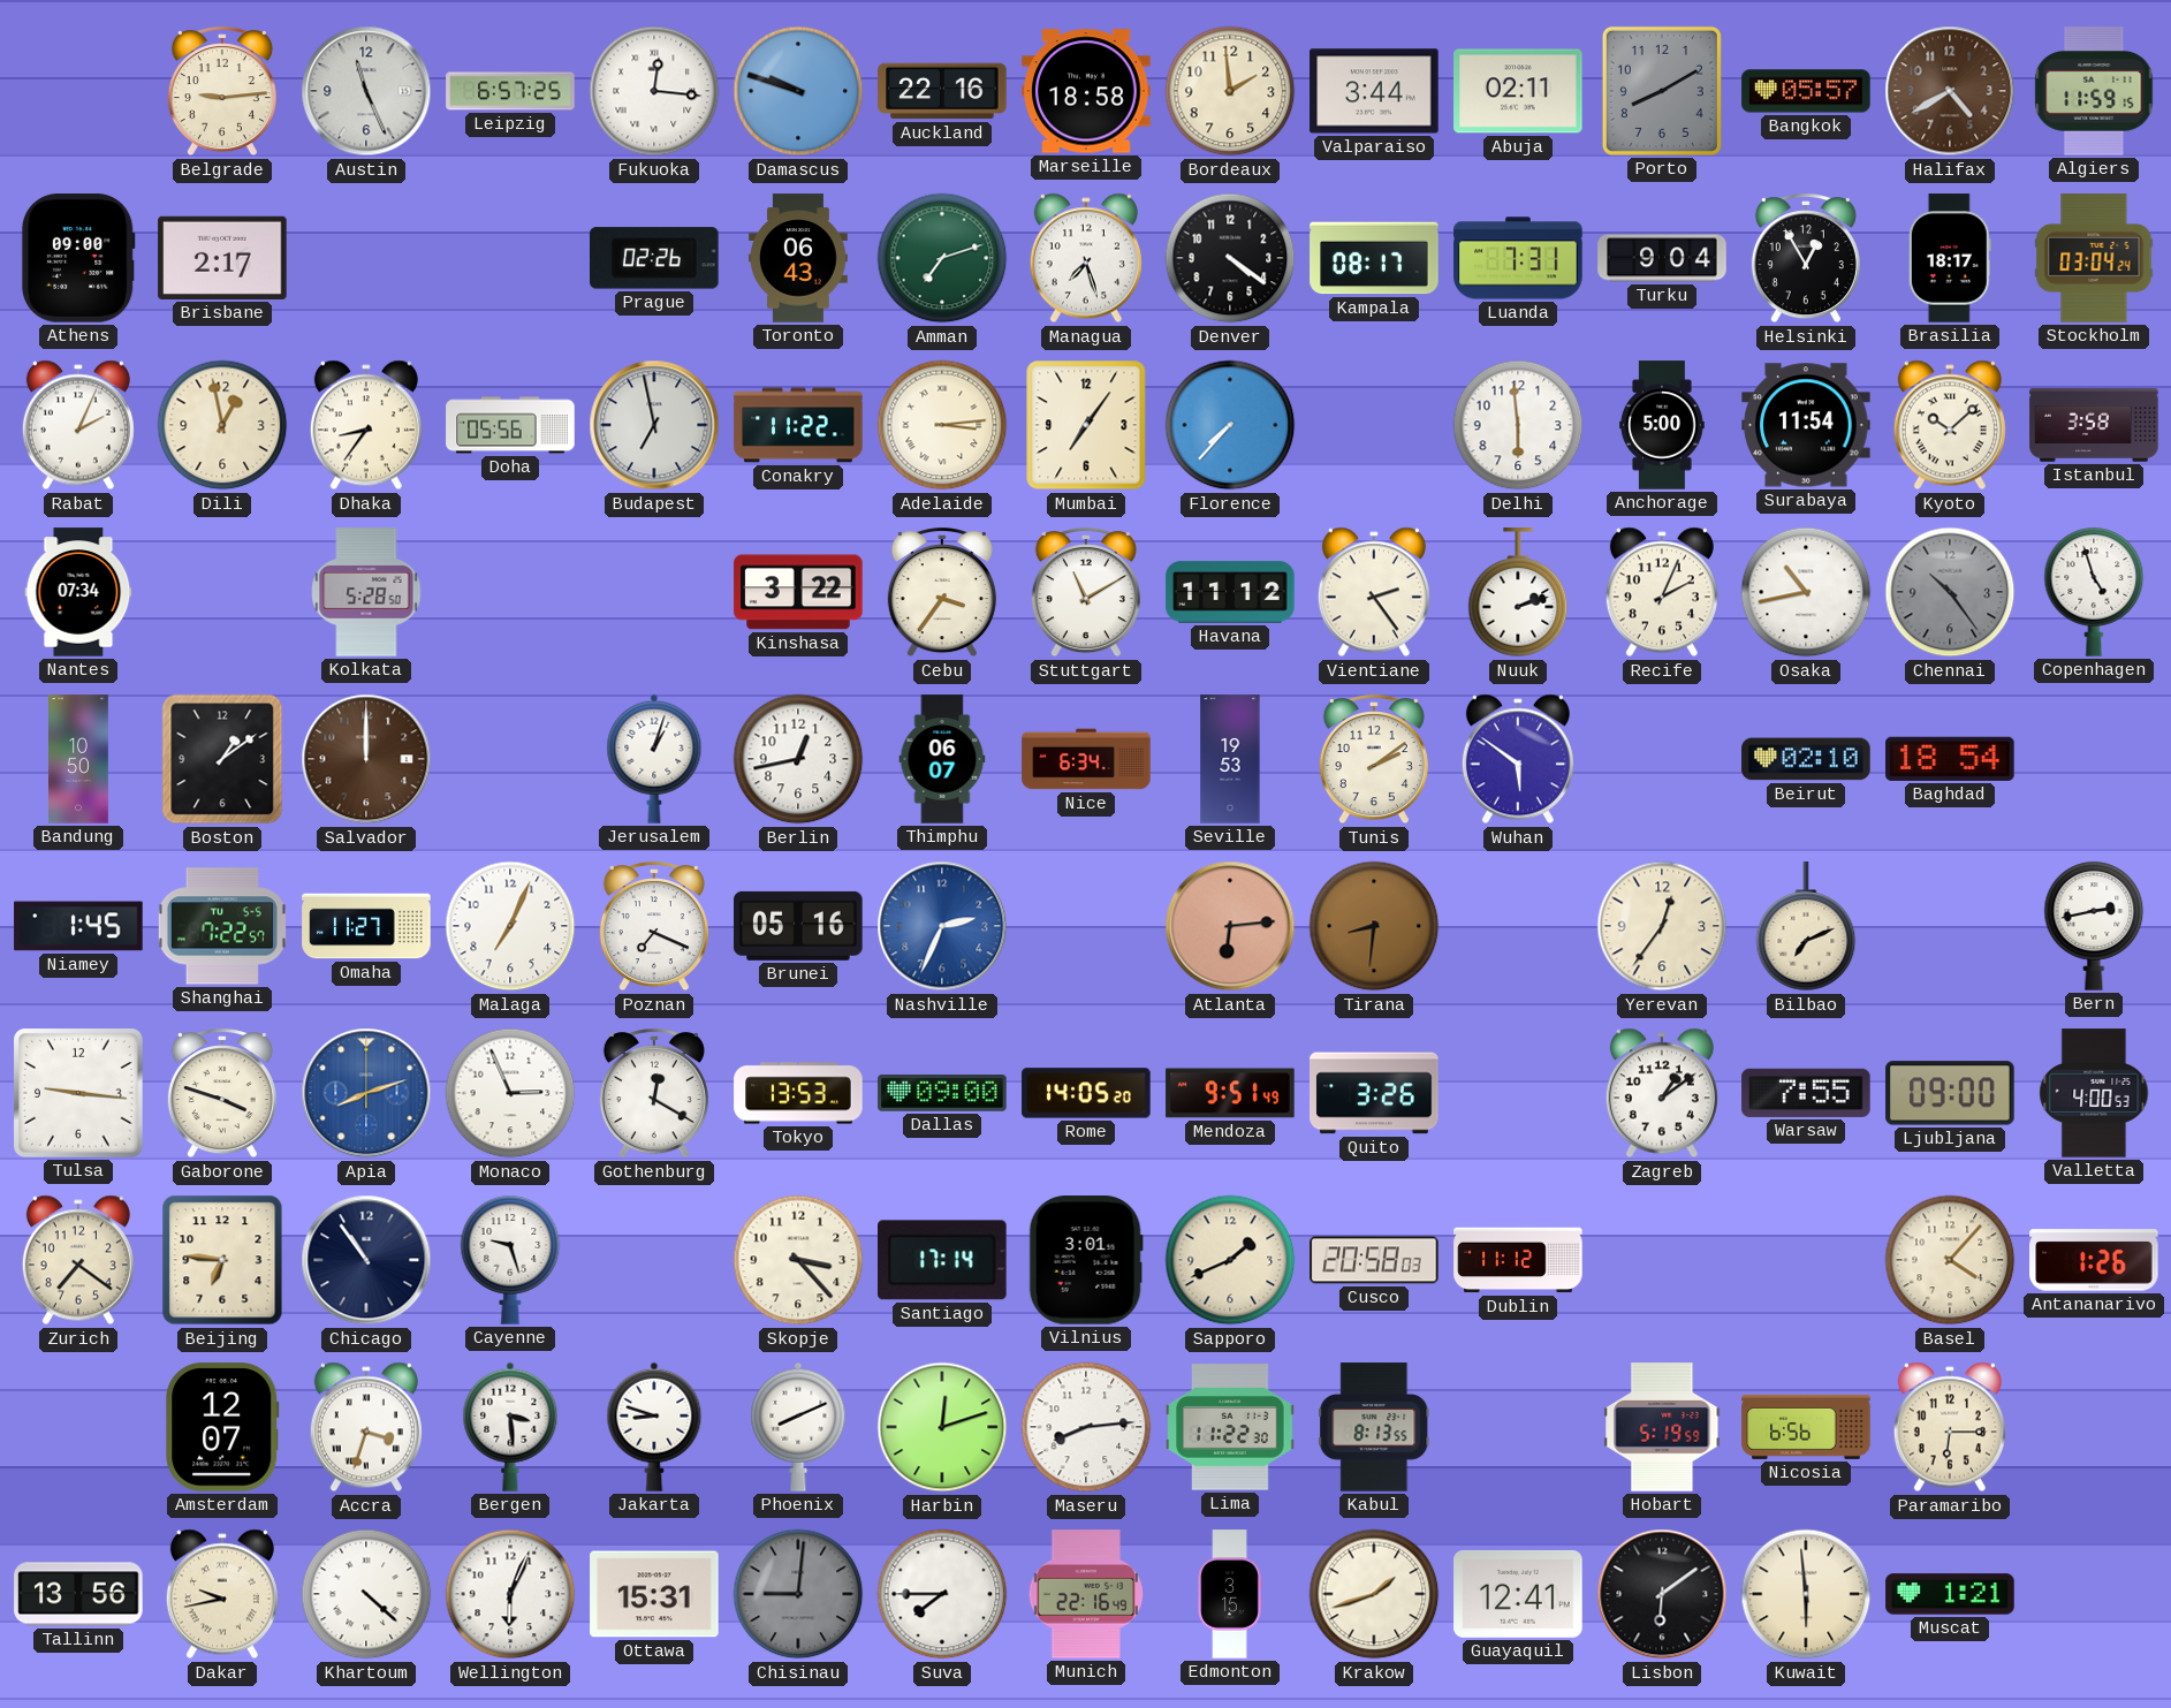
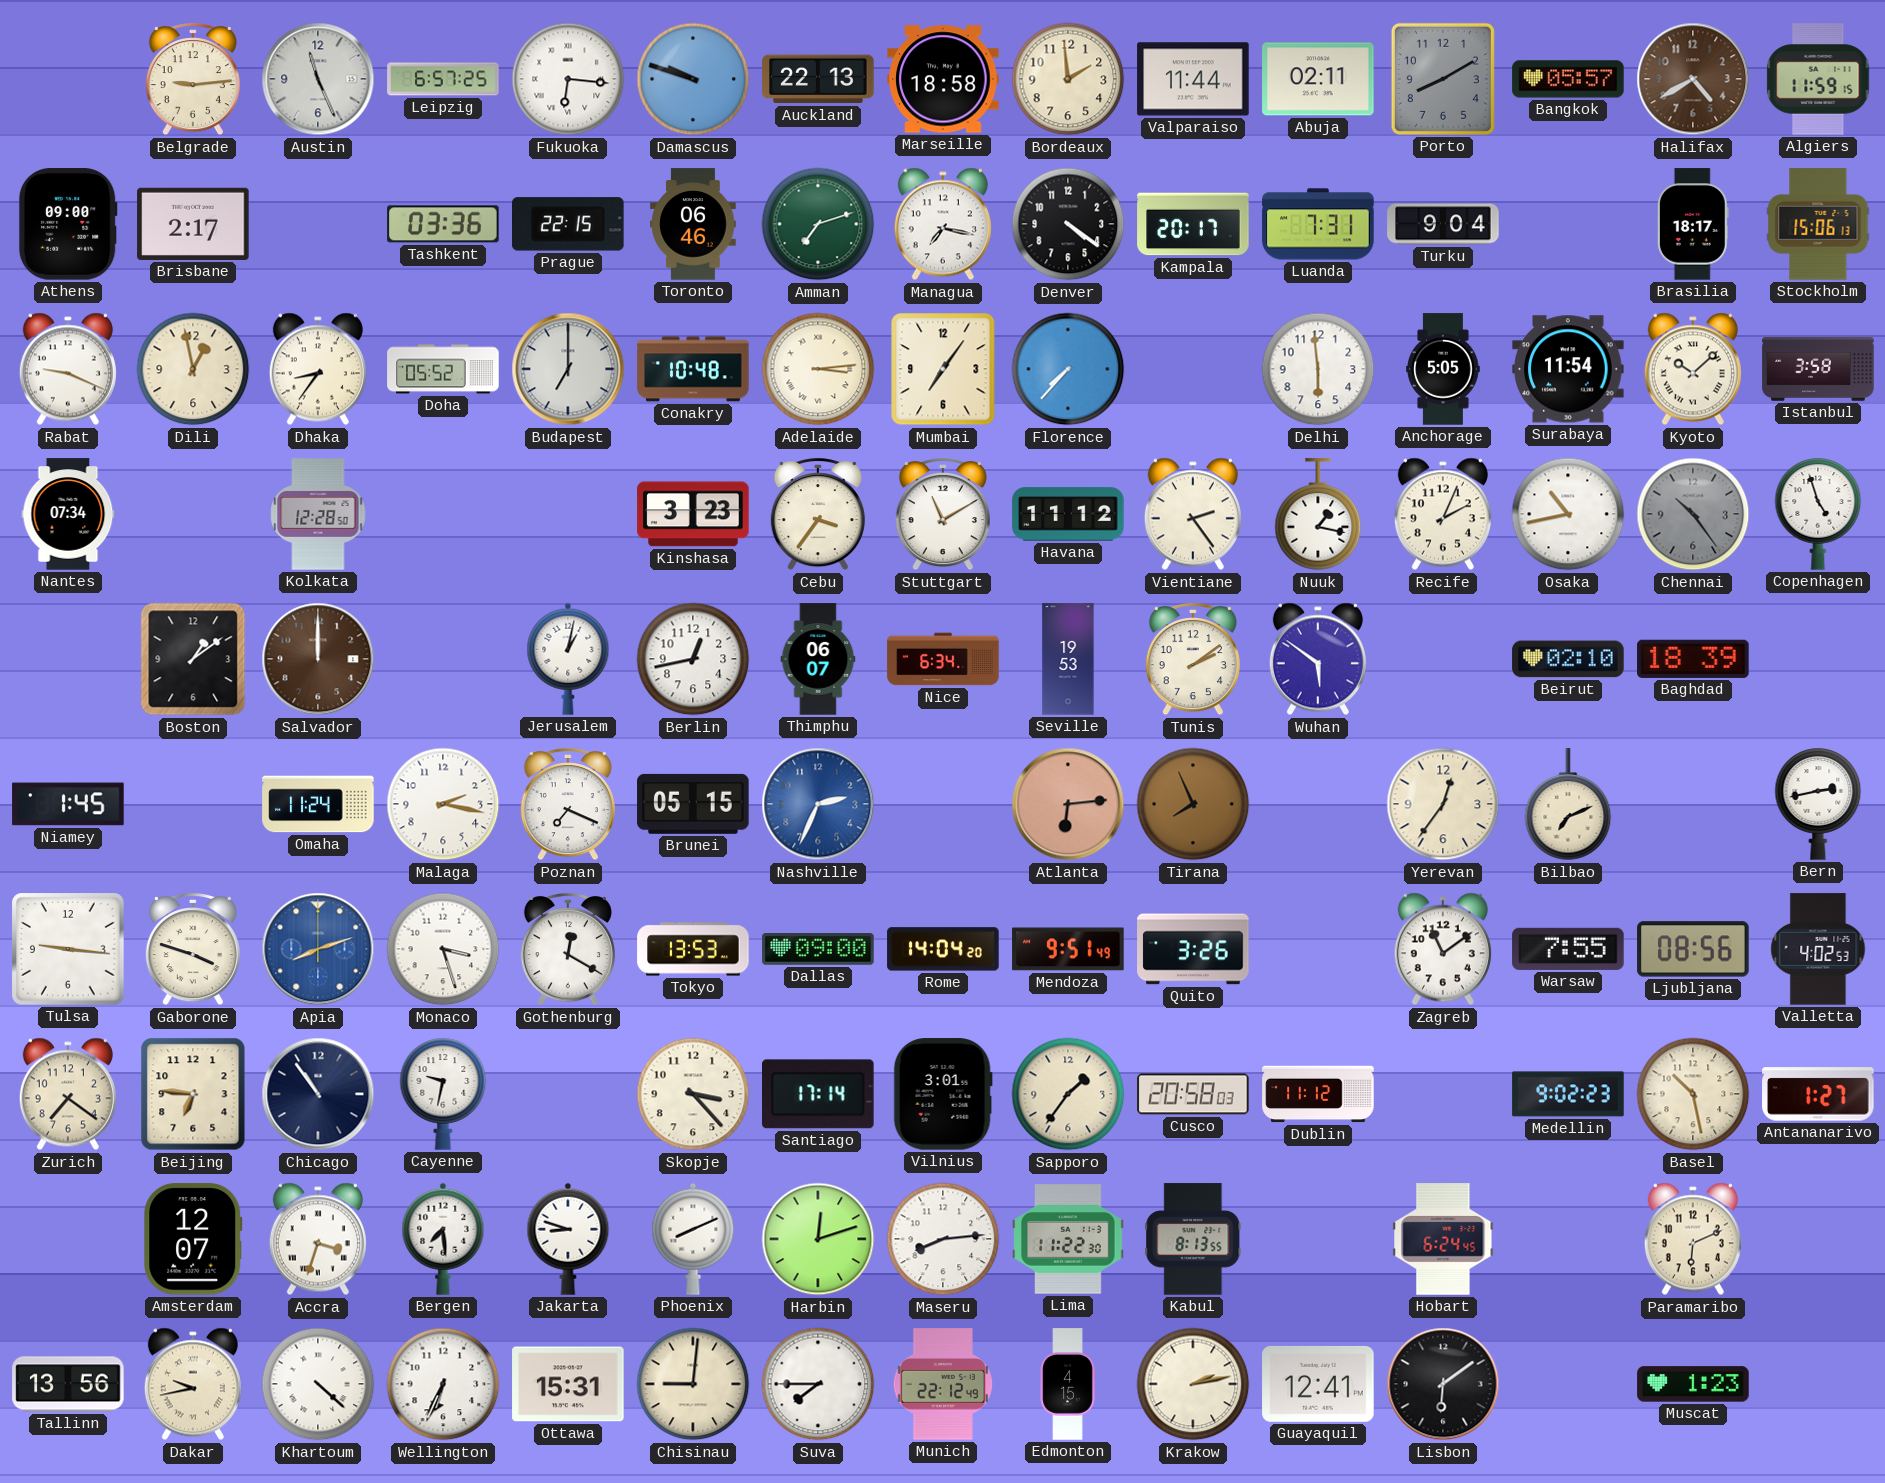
Fukuoka: 12:16 -> 6:16 (568, 79)
Auckland: 22:16 -> 22:13 (818, 79)
Valparaiso: 3:44 -> 11:44 (1193, 79)
Tashkent: none -> 03:36 (443, 224)
Prague: 02:26 -> 22:15 (569, 224)
Toronto: 06:43 -> 06:46 (694, 224)
Managua: 7:27 -> 7:17 (943, 224)
Kampala: 08:17 -> 20:17 (1193, 224)
Helsinki: 12:55 -> none (1806, 259)
Stockholm: 03:04 -> 15:06 (1818, 224)
Rabat: 2:04 -> 9:19 (68, 369)
Doha: 05:56 -> 05:52 (443, 369)
Budapest: 6:58 -> 7:00 (568, 369)
Conakry: 11:22 -> 10:48 (693, 369)
Anchorage: 5:00 -> 5:05 (1443, 369)
Kolkata: 5:28 -> 12:28 (318, 514)
Kinshasa: 3:22 -> 3:23 (693, 514)
Nuuk: 2:12 -> 1:17 (1318, 515)
Bandung: 10:50 -> none (79, 759)
Jerusalem: 1:03 -> 1:02 (568, 659)
Baghdad: 18:54 -> 18:39 (1693, 659)
Shanghai: 7:22 -> none (222, 926)
Omaha: 11:27 -> 11:24 (318, 804)
Malaga: 7:04 -> 2:17 (443, 804)
Brunei: 05:16 -> 05:15 (693, 804)
Tirana: 8:31 -> 7:56 (1193, 804)
Monaco: 2:56 -> 3:27 (443, 949)
Rome: 14:05 -> 14:04 (943, 949)
Zagreb: 1:09 -> 11:09 (1443, 949)
Ljubljana: 09:00 -> 08:56 (1693, 949)
Valletta: 4:00 -> 4:02 (1818, 949)
Cayenne: 9:27 -> 9:32 (443, 1094)
Sapporo: 1:41 -> 1:36 (1068, 1094)
Medellin: none -> 9:02 (1568, 1094)
Basel: 4:07 -> 10:28 (1693, 1094)
Antananarivo: 1:26 -> 1:27 (1818, 1094)
Bergen: 3:29 -> 7:29 (443, 1239)
Hobart: 5:19 -> 6:24 (1443, 1239)
Nicosia: 6:56 -> none (1806, 1427)
Paramaribo: 6:15 -> 6:11 (1693, 1239)
Wellington: 6:04 -> 6:34 (443, 1384)
Chisinau dial: grey -> cream (693, 1384)
Munich: 22:16 -> 22:12 (942, 1384)
Edmonton: 3:15 -> 4:15 (1068, 1384)
Krakow: 1:42 -> 2:13 (1193, 1384)
Kuwait: 5:59 -> none (1806, 1594)
Muscat: 1:21 -> 1:23 (1693, 1384)
